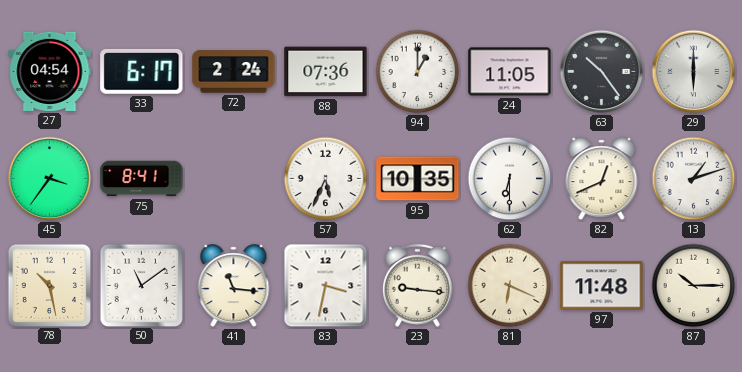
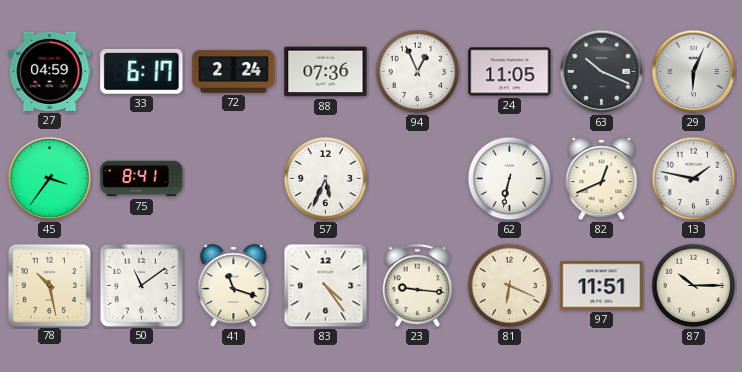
27: 04:54 -> 04:59 (50, 71)
94: 1:00 -> 12:56 (418, 72)
63: 10:24 -> 10:19 (602, 72)
29: 6:00 -> 6:04 (694, 72)
95: 10:35 -> none (418, 179)
62: 6:30 -> 6:32 (510, 179)
13: 1:12 -> 1:47 (694, 179)
41: 11:16 -> 11:18 (234, 286)
83: 3:32 -> 4:24 (326, 286)
97: 11:48 -> 11:51 (602, 286)
